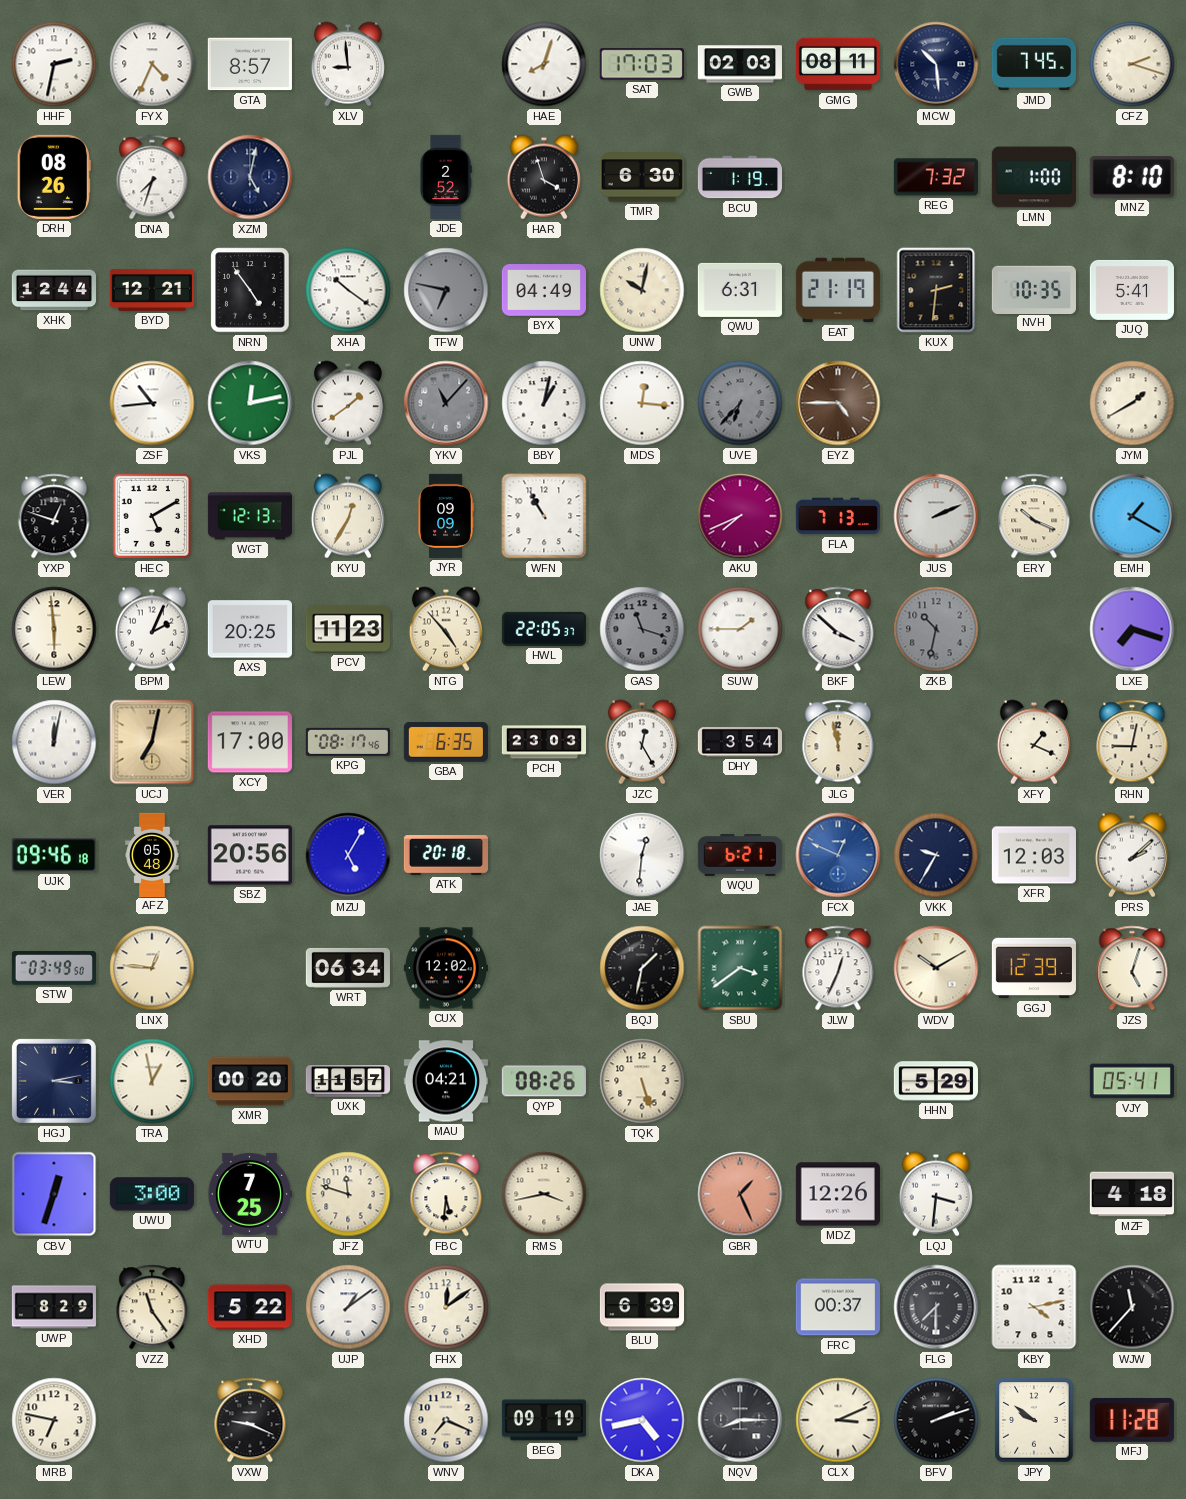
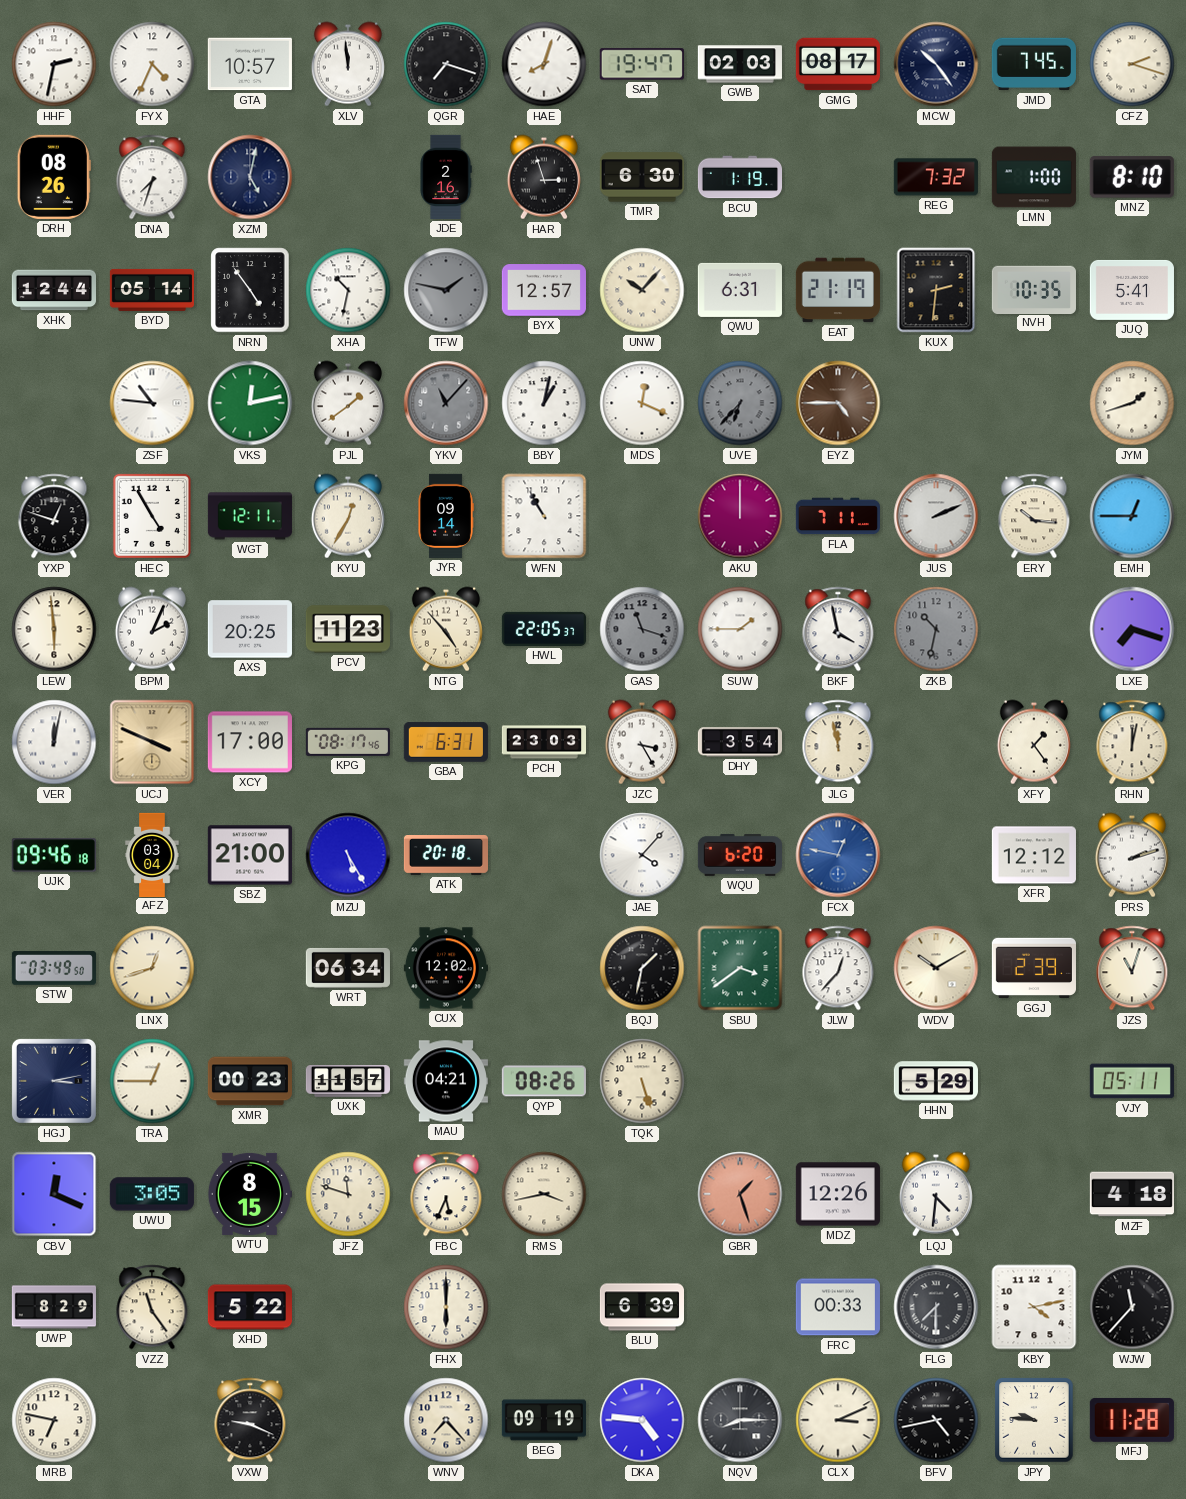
GTA: 8:57 -> 10:57 (250, 64)
XLV: 8:59 -> 11:59 (348, 64)
QGR: none -> 7:18 (446, 64)
SAT: 17:03 -> 19:47 (642, 64)
GMG: 08:11 -> 08:17 (838, 64)
MCW: 10:29 -> 10:24 (936, 64)
JDE: 2:52 -> 2:16 (446, 177)
HAR: 3:57 -> 2:57 (544, 177)
BYD: 12:21 -> 05:14 (151, 290)
XHA: 10:21 -> 10:32 (348, 290)
TFW: 6:47 -> 1:47 (446, 290)
BYX: 04:49 -> 12:57 (544, 290)
UNW: 10:02 -> 10:07 (642, 290)
ZSF: 10:44 -> 10:46 (152, 403)
MDS: 12:16 -> 12:19 (642, 403)
JYM: 1:40 -> 1:42 (1132, 403)
HEC: 5:10 -> 4:55 (152, 516)
WGT: 12:13 -> 12:11 (250, 516)
JYR: 09:09 -> 09:14 (446, 516)
AKU: 7:41 -> 12:00 (740, 516)
FLA: 7:13 -> 7:11 (838, 516)
ERY: 10:19 -> 10:16 (1034, 516)
EMH: 1:20 -> 12:45 (1132, 516)
BKF: 3:52 -> 3:58 (838, 629)
UCJ: 7:02 -> 3:49 (152, 742)
GBA: 6:35 -> 6:31 (446, 743)
JZC: 12:25 -> 3:25 (642, 742)
XFY: 1:19 -> 1:24 (1034, 742)
RHN: 9:02 -> 12:02 (1132, 742)
AFZ: 05:48 -> 03:04 (152, 854)
SBZ: 20:56 -> 21:00 (250, 855)
MZU: 5:05 -> 5:25 (348, 855)
JAE: 12:31 -> 4:07 (642, 855)
WQU: 6:21 -> 6:20 (740, 855)
FCX: 12:49 -> 12:47 (838, 855)
VKK: 9:35 -> none (936, 855)
XFR: 12:03 -> 12:12 (1034, 855)
PRS: 2:08 -> 2:12 (1132, 855)
LNX: 12:46 -> 12:42 (152, 968)
JLW: 12:34 -> 12:37 (838, 968)
GGJ: 12:39 -> 2:39 (1033, 968)
JZS: 5:03 -> 11:03 (1132, 968)
TRA: 12:58 -> 12:45 (152, 1081)
XMR: 00:20 -> 00:23 (249, 1081)
VJY: 05:41 -> 05:11 (1132, 1081)
CBV: 12:33 -> 12:19 (54, 1194)
UWU: 3:00 -> 3:05 (152, 1194)
WTU: 7:25 -> 8:15 (249, 1194)
FBC: 5:31 -> 5:34 (446, 1194)
GBR: 1:26 -> 1:27 (740, 1194)
LQJ: 3:31 -> 4:31 (936, 1194)
UJP: 1:09 -> none (348, 1307)
FHX: 12:09 -> 6:00 (446, 1307)
FRC: 00:37 -> 00:33 (838, 1307)
WNV: 7:19 -> 7:23 (446, 1420)
DKA: 4:43 -> 4:46 (642, 1420)
BFV: 2:12 -> 4:43 (936, 1420)
JPY: 9:51 -> 9:46 (1034, 1420)
